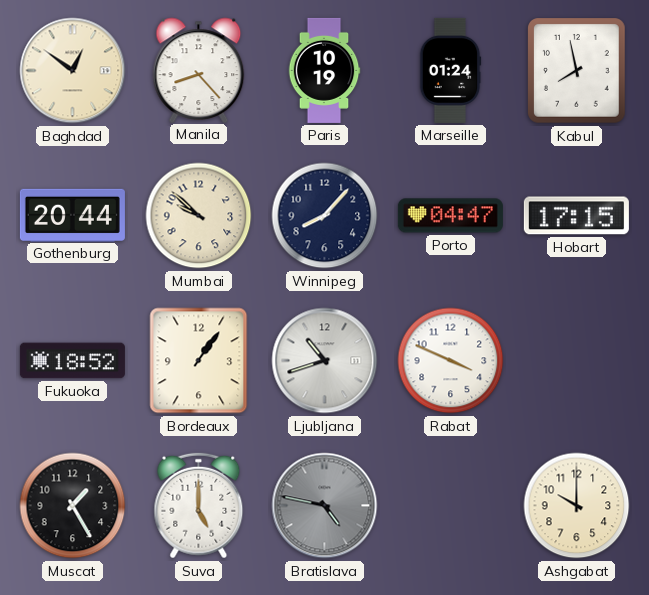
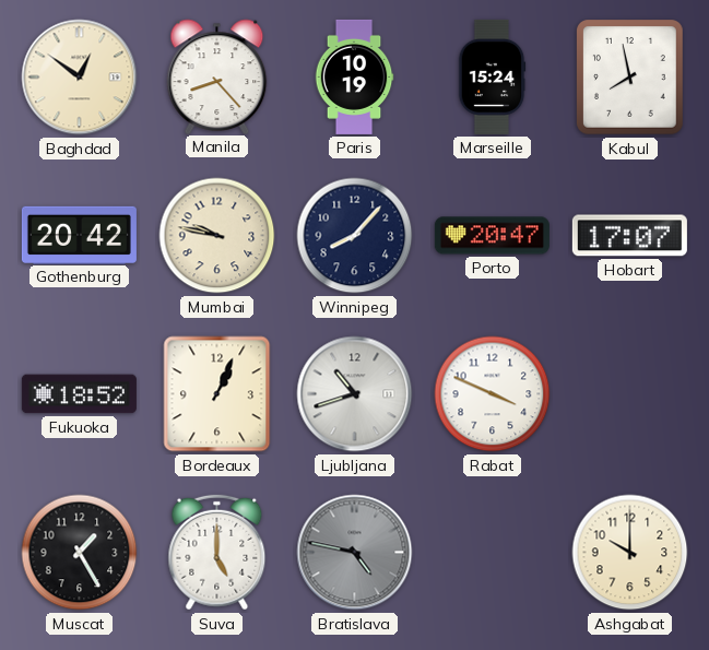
Marseille: 01:24 -> 15:24 (492, 76)
Gothenburg: 20:44 -> 20:42 (79, 235)
Mumbai: 9:52 -> 9:47 (217, 236)
Porto: 04:47 -> 20:47 (492, 236)
Hobart: 17:15 -> 17:07 (629, 236)
Bordeaux: 1:06 -> 1:04 (217, 394)
